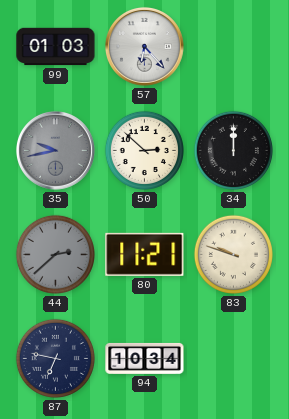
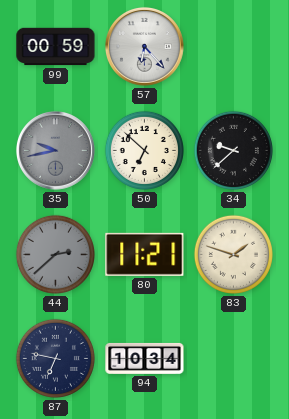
99: 01:03 -> 00:59 (56, 47)
50: 2:52 -> 6:52 (144, 150)
34: 12:00 -> 9:38 (233, 150)
83: 9:48 -> 1:48 (233, 254)
